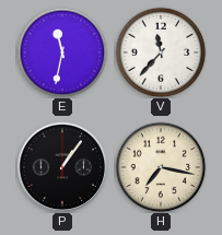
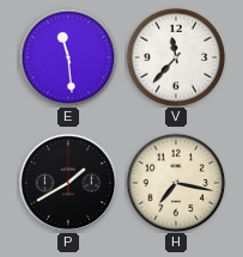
E: 11:32 -> 11:29 (68, 57)
P: 1:06 -> 1:40 (68, 183)
